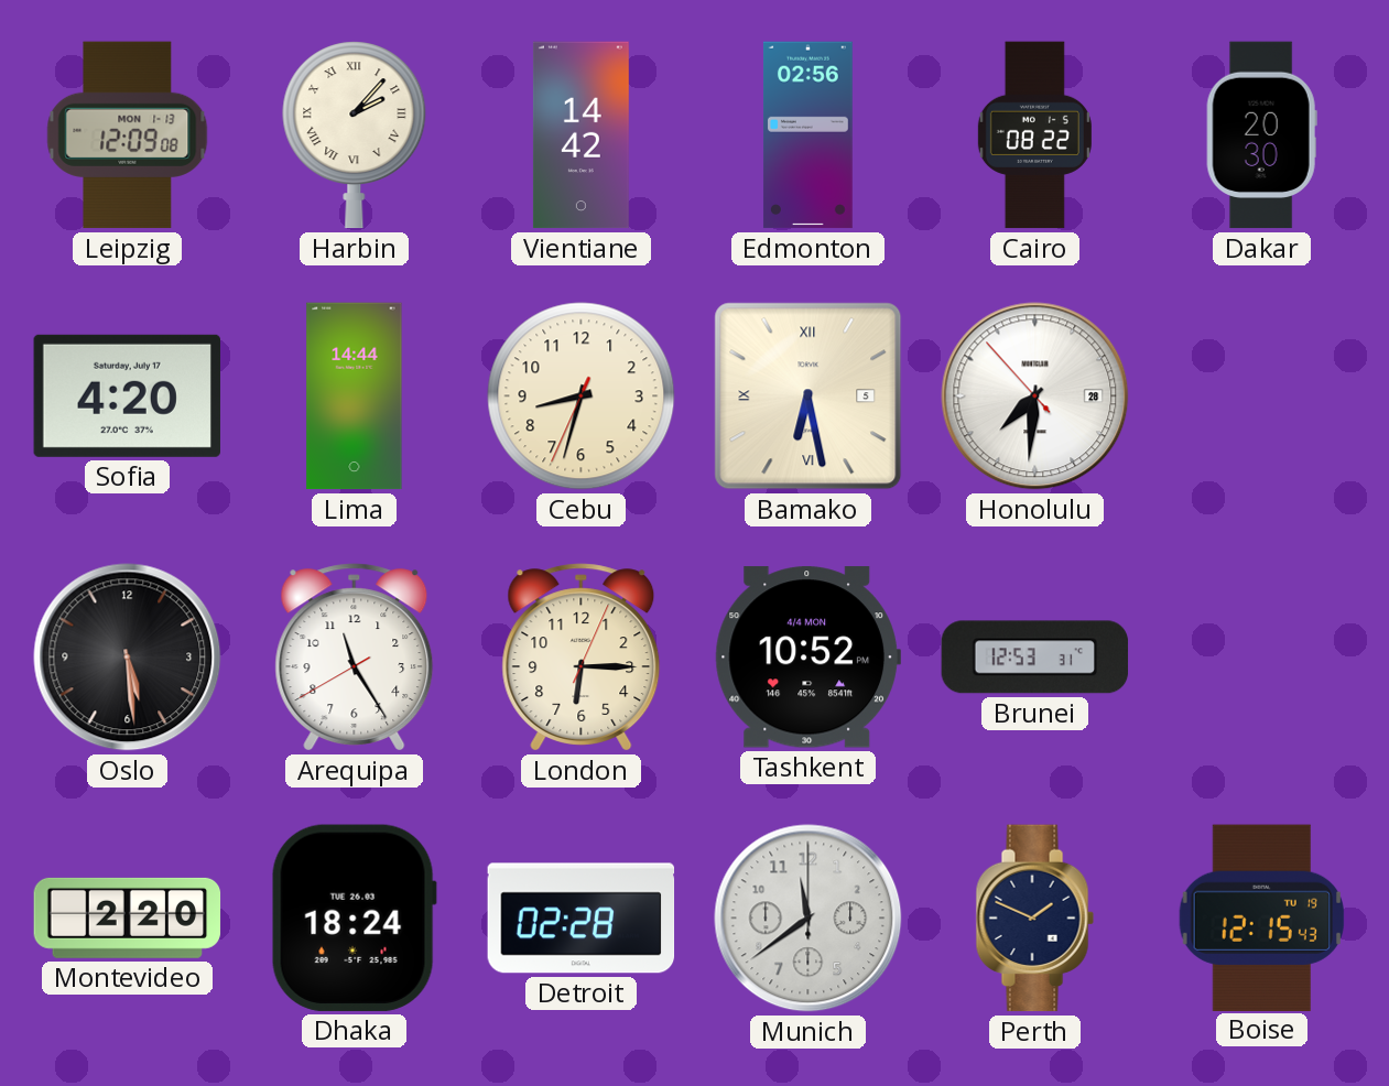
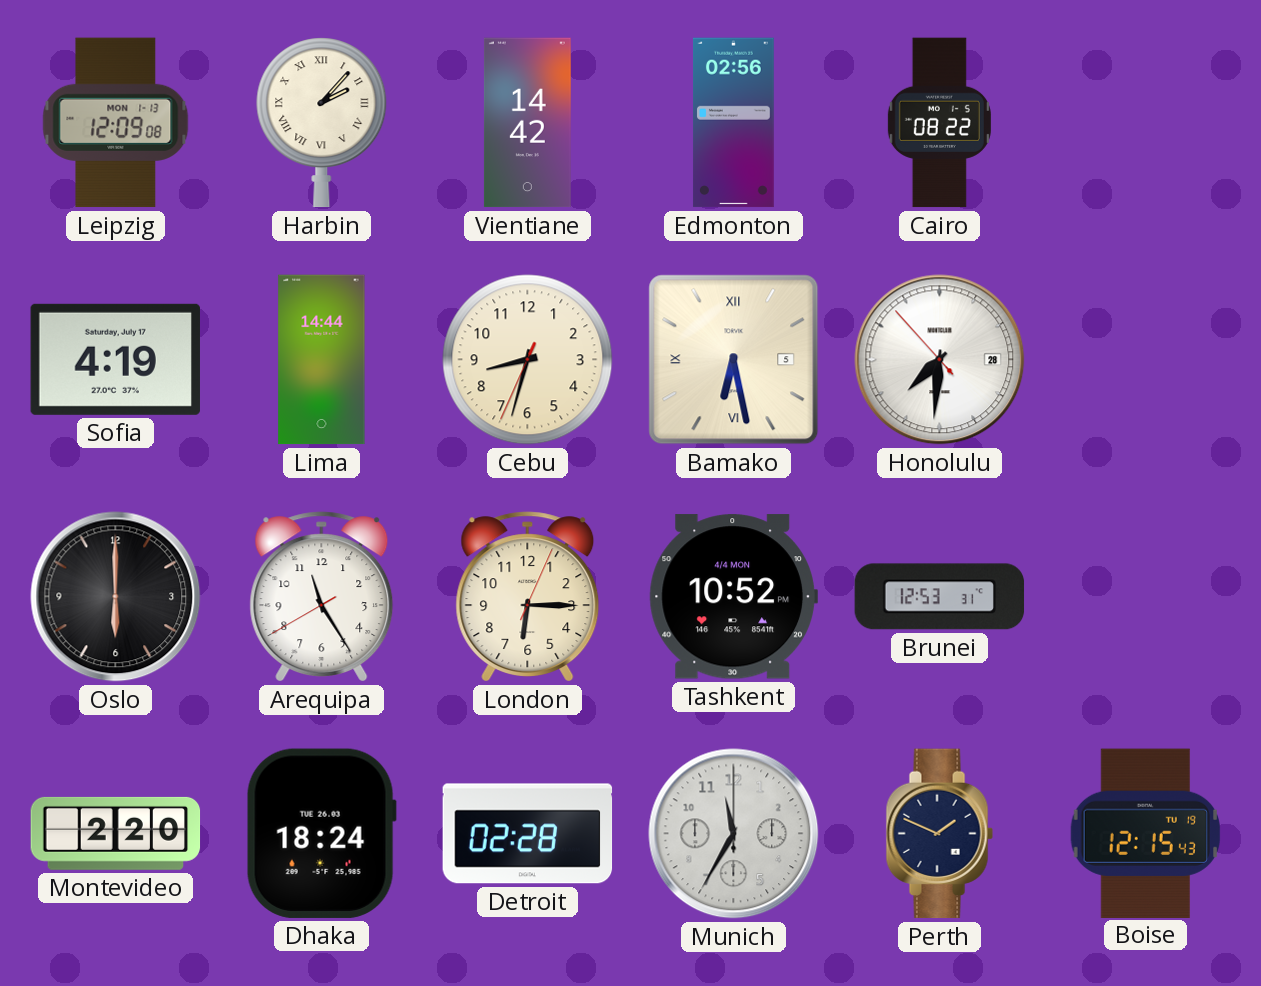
Dakar: 20:30 -> none (1261, 135)
Sofia: 4:20 -> 4:19 (115, 359)
Oslo: 5:29 -> 6:00 (116, 597)
Munich: 11:39 -> 11:35 (734, 834)
